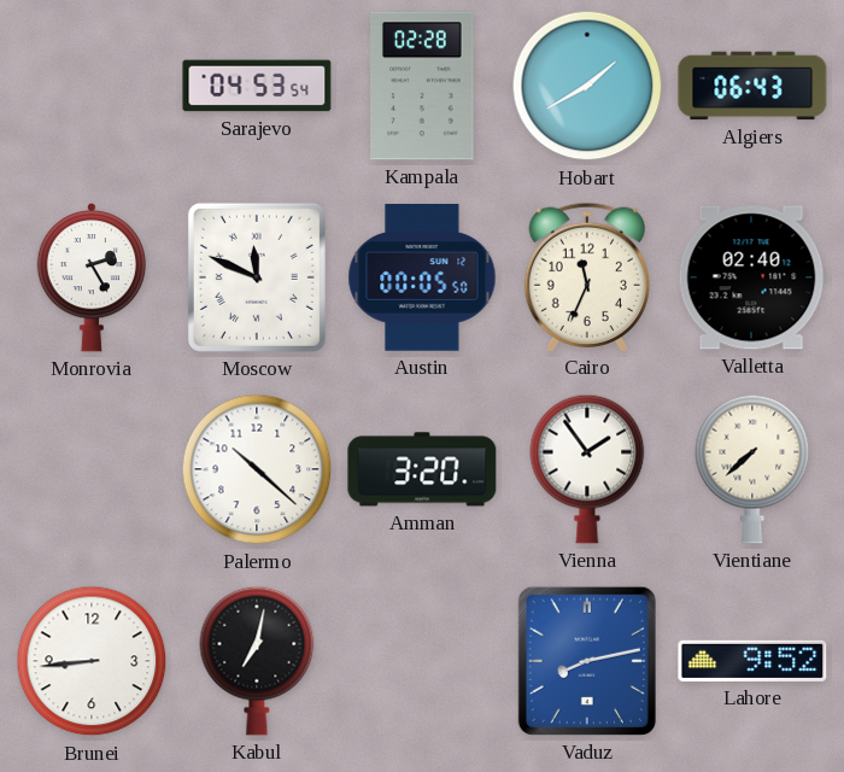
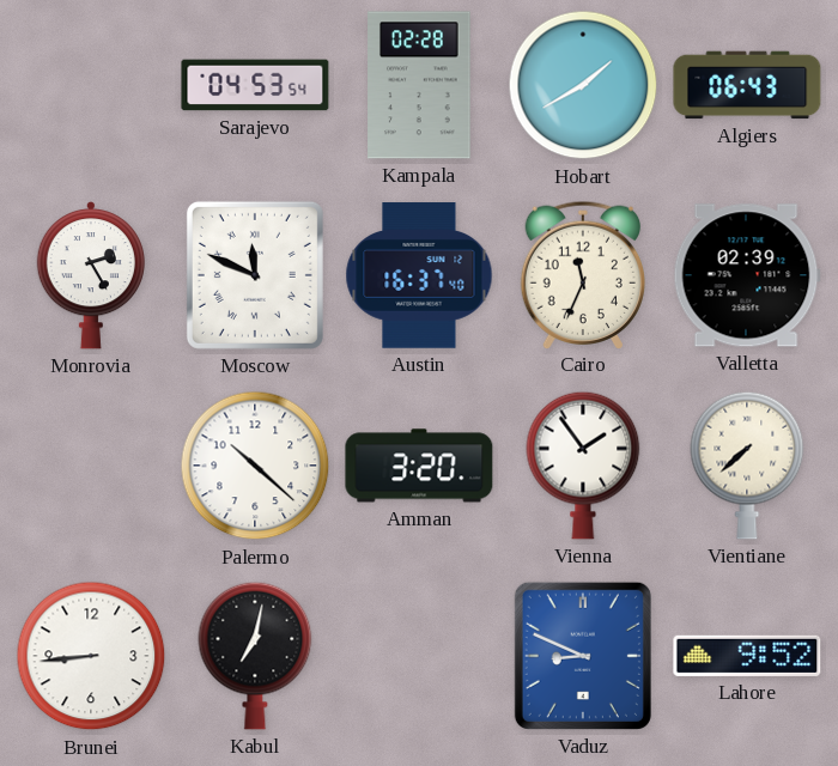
Austin: 00:05 -> 16:37 (419, 275)
Valletta: 02:40 -> 02:39 (747, 275)
Vaduz: 8:13 -> 8:49 (583, 656)
